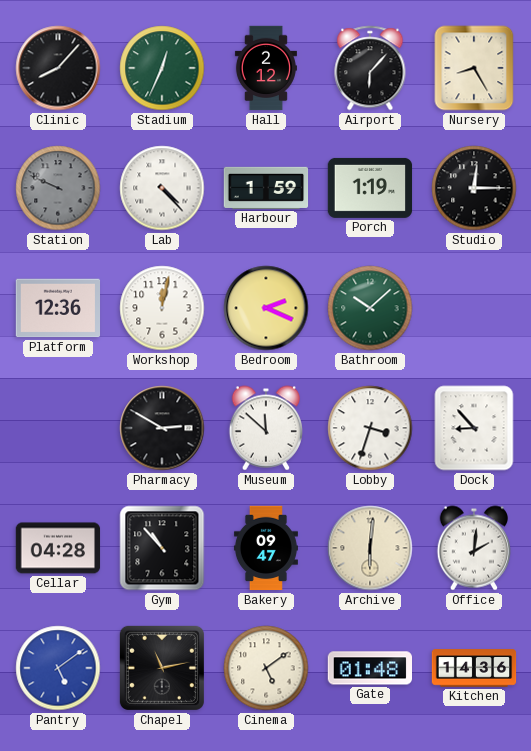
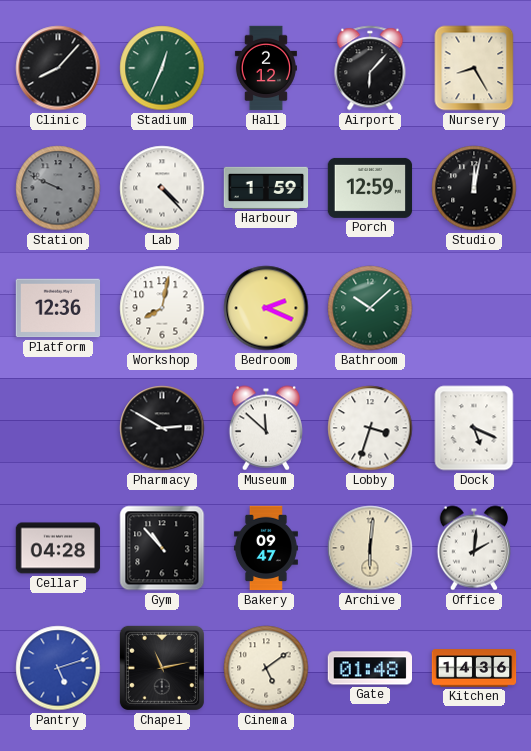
Porch: 1:19 -> 12:59 (370, 188)
Studio: 12:15 -> 12:02 (474, 188)
Workshop: 12:02 -> 8:02 (162, 308)
Dock: 8:53 -> 5:19 (474, 428)
Pantry: 5:09 -> 5:12 (58, 668)
